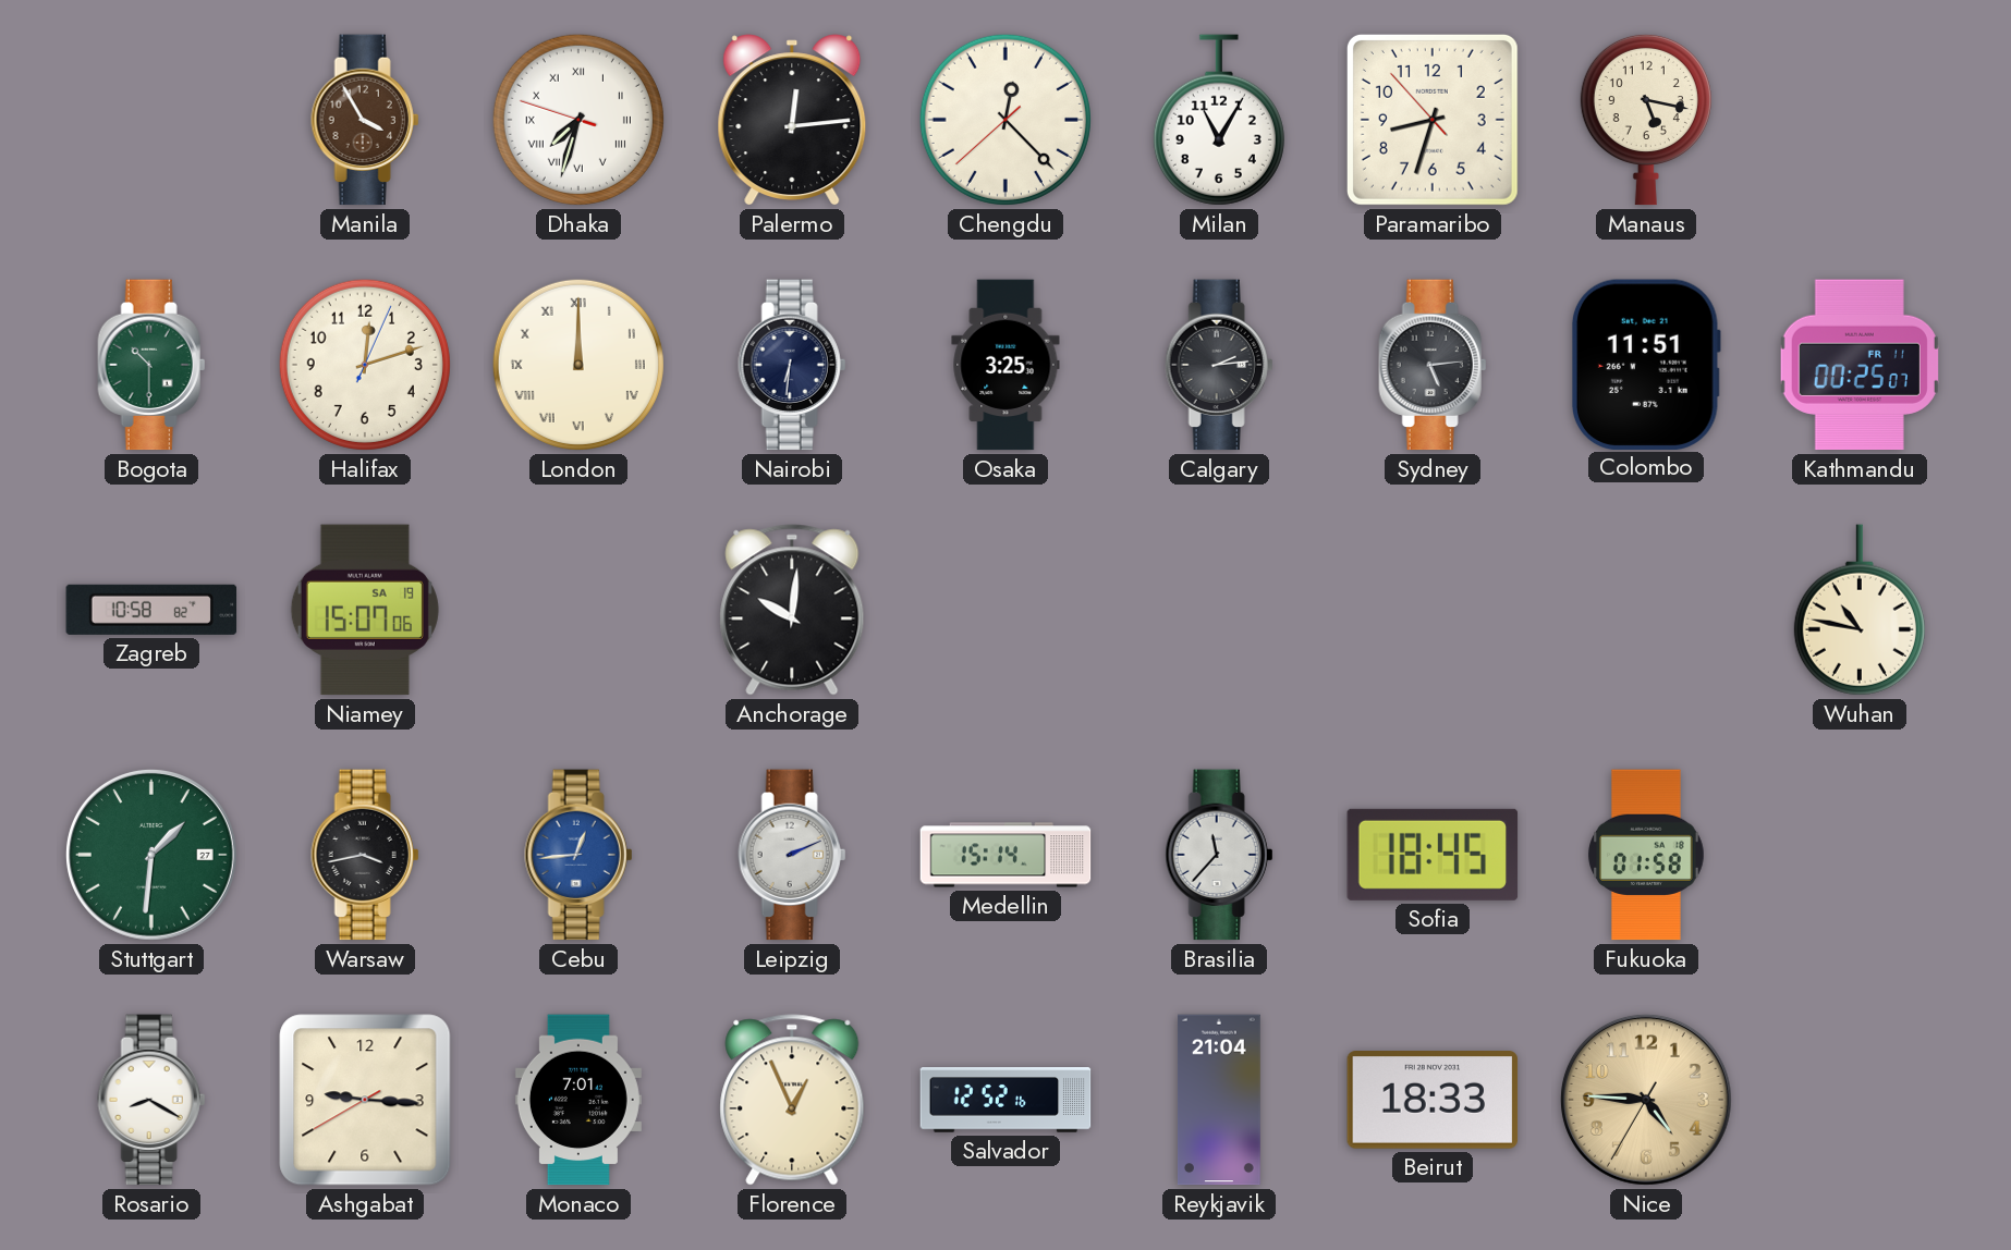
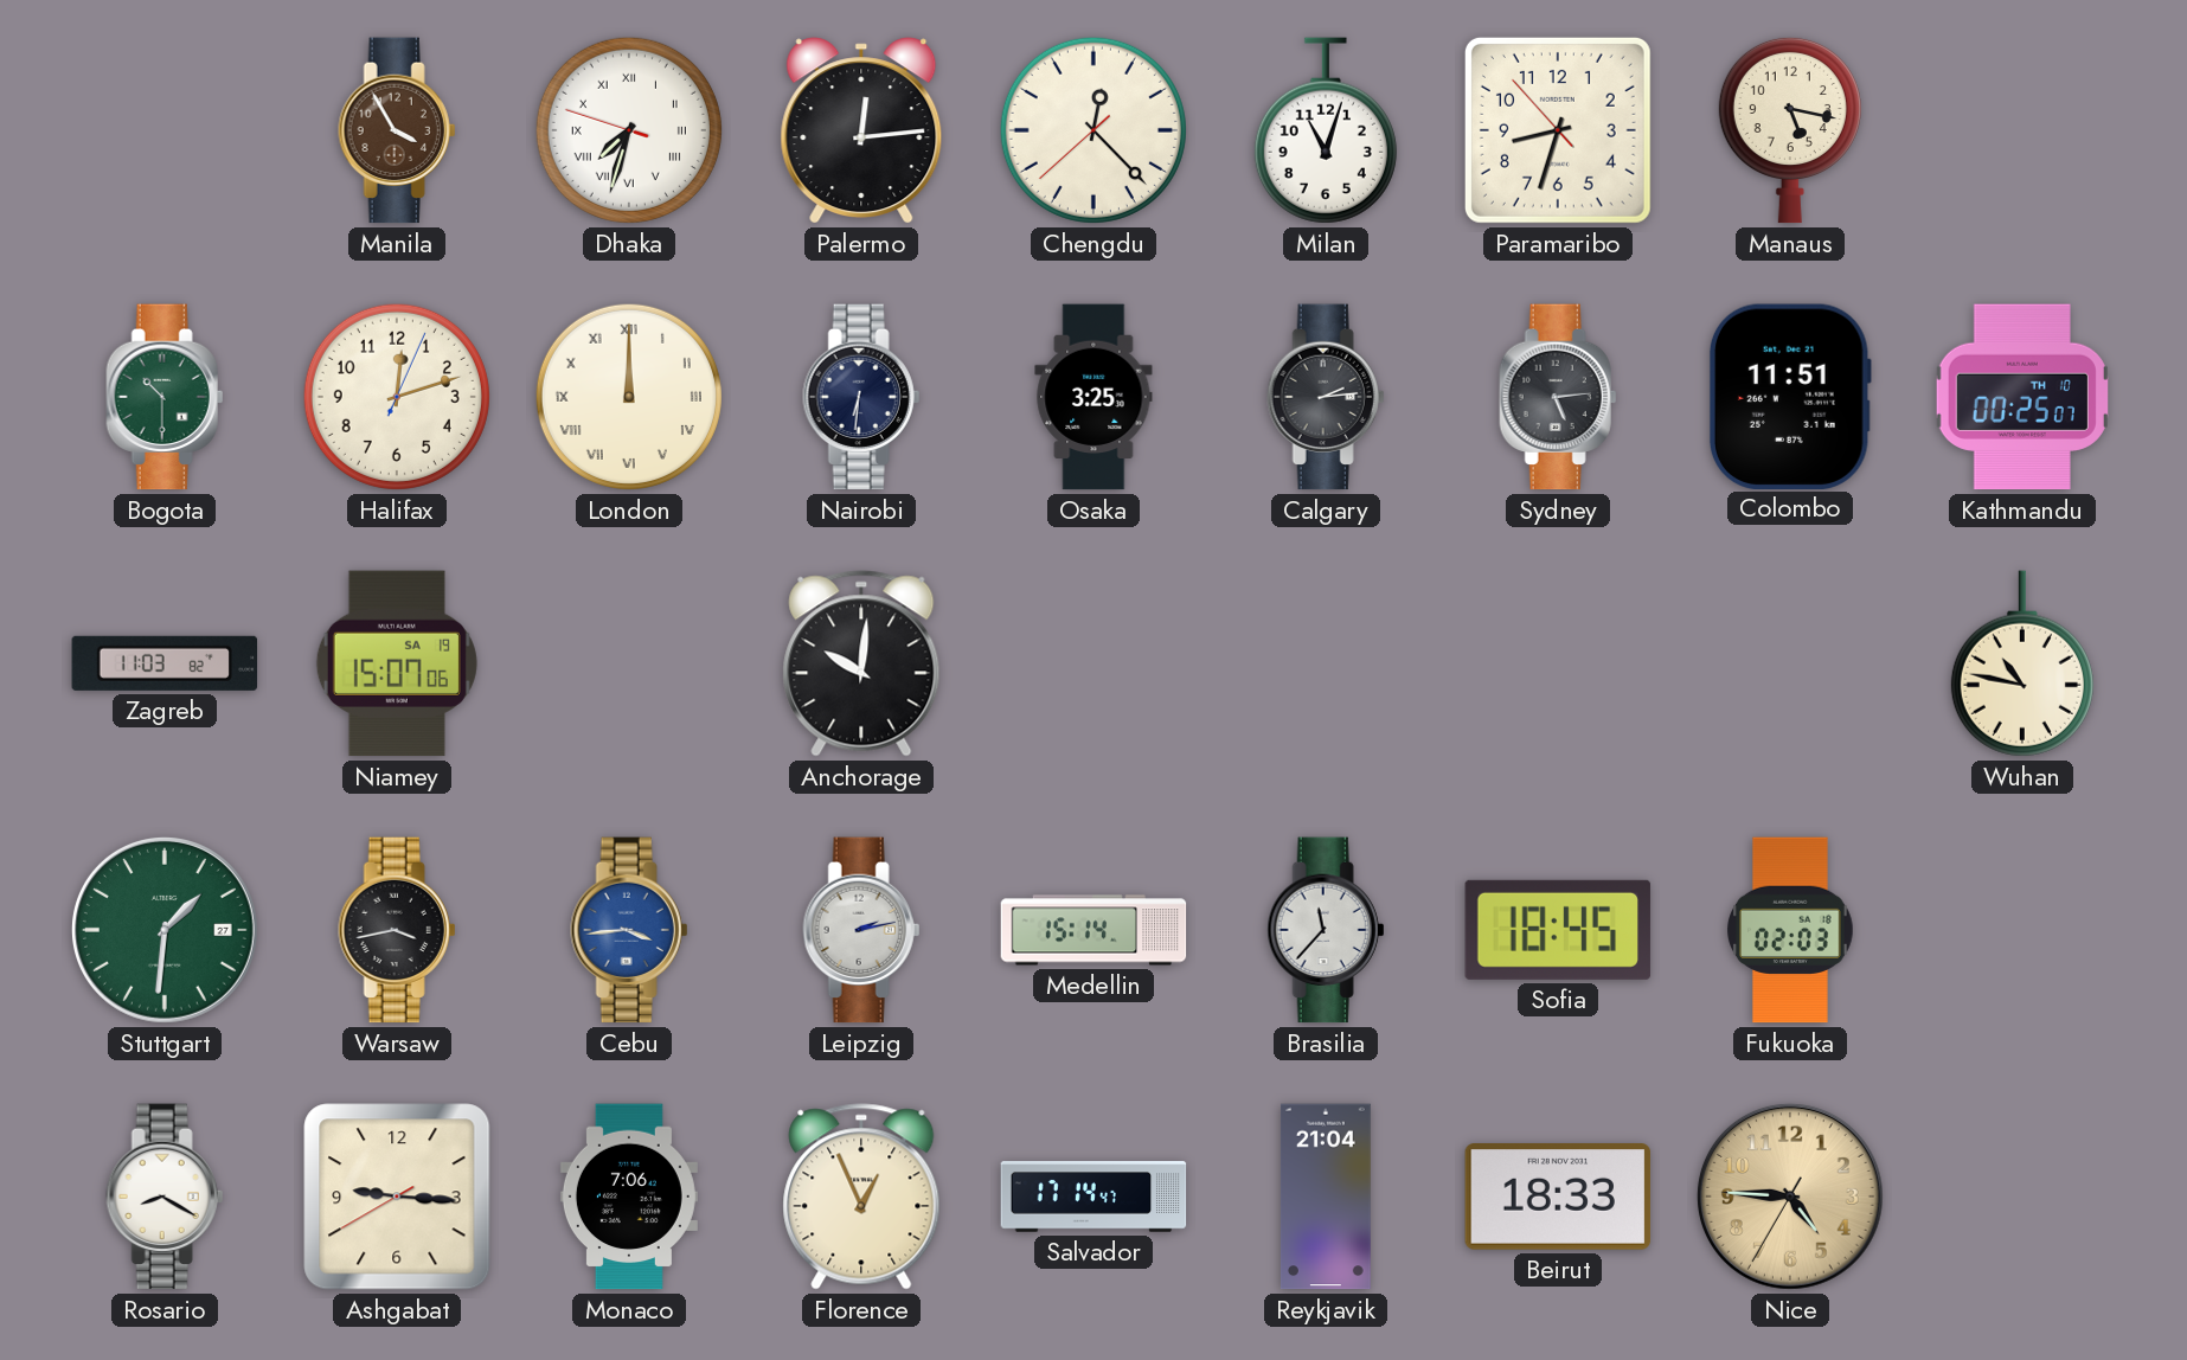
Milan: 11:05 -> 11:03 (1326, 130)
Kathmandu date: FR 11 -> TH 10 (2022, 397)
Zagreb: 10:58 -> 11:03 (165, 663)
Cebu: 12:44 -> 3:44 (629, 930)
Leipzig: 2:11 -> 2:13 (861, 930)
Fukuoka: 01:58 -> 02:03 (1791, 930)
Monaco: 7:01 -> 7:06 (629, 1197)
Salvador: 12:52 -> 17:14 (1093, 1197)
